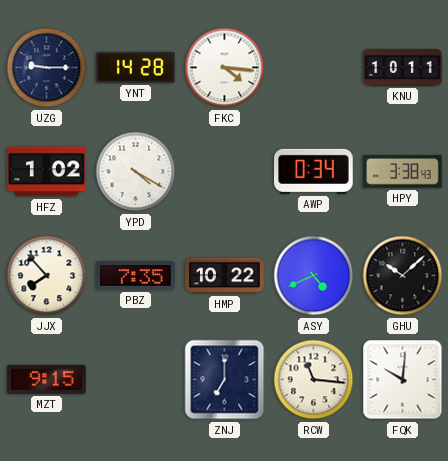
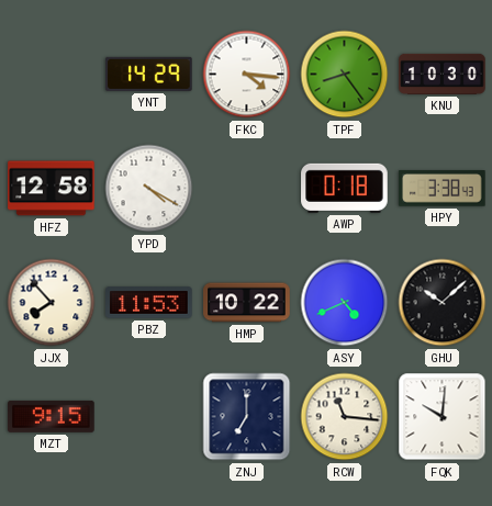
UZG: 9:15 -> none (47, 68)
YNT: 14:28 -> 14:29 (149, 74)
TPF: none -> 8:24 (345, 75)
KNU: 10:11 -> 10:30 (443, 74)
HFZ: 1:02 -> 12:58 (52, 189)
AWP: 0:34 -> 0:18 (345, 188)
PBZ: 7:35 -> 11:53 (149, 303)
